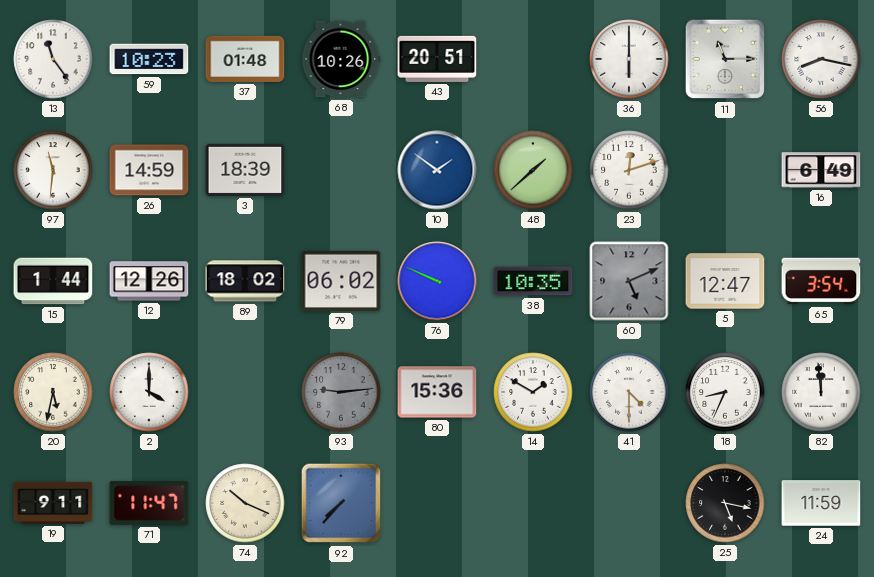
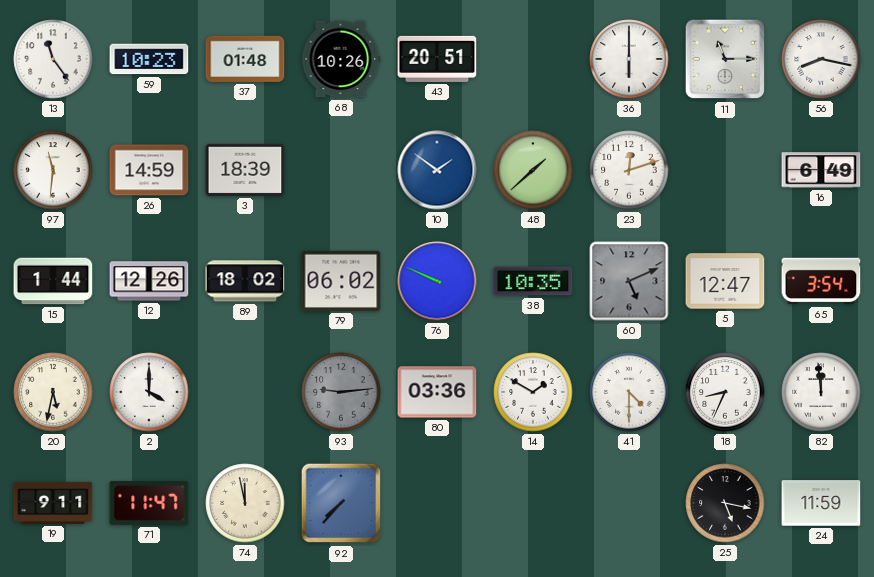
80: 15:36 -> 03:36 (437, 392)
74: 10:19 -> 11:58 (245, 503)
